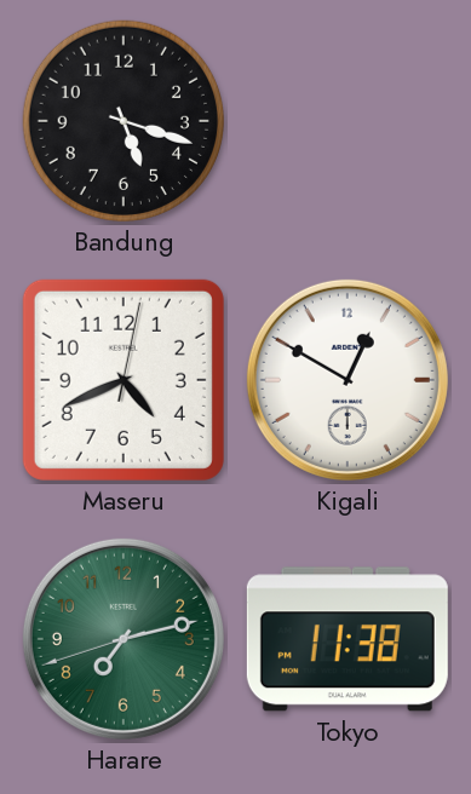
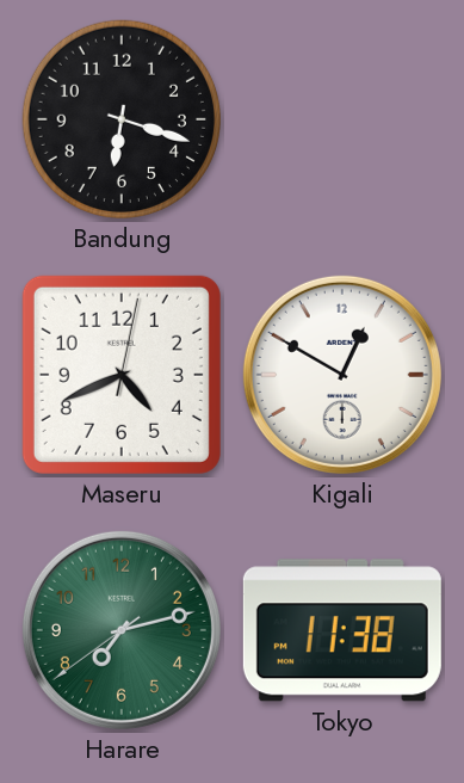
Bandung: 5:18 -> 6:18 (122, 119)
Harare: 7:12:42 -> 7:12:39 (122, 630)
